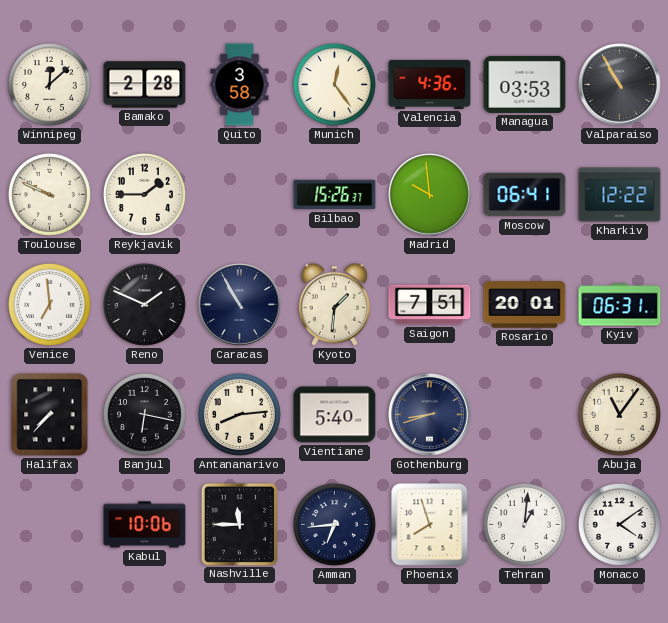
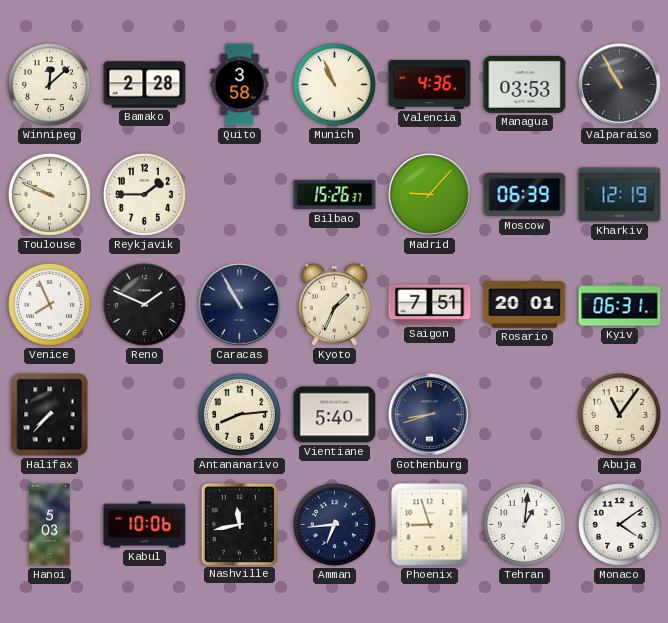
Munich: 12:24 -> 10:56 (334, 84)
Madrid: 9:59 -> 9:07 (430, 195)
Moscow: 06:41 -> 06:39 (525, 195)
Kharkiv: 12:22 -> 12:19 (620, 195)
Venice: 6:59 -> 7:56 (49, 304)
Kyoto: 1:31 -> 1:34 (334, 304)
Banjul: 6:17 -> none (144, 414)
Hanoi: none -> 5:03 (50, 525)
Nashville: 11:45 -> 11:43 (239, 524)
Phoenix: 7:57 -> 8:57 (430, 525)
